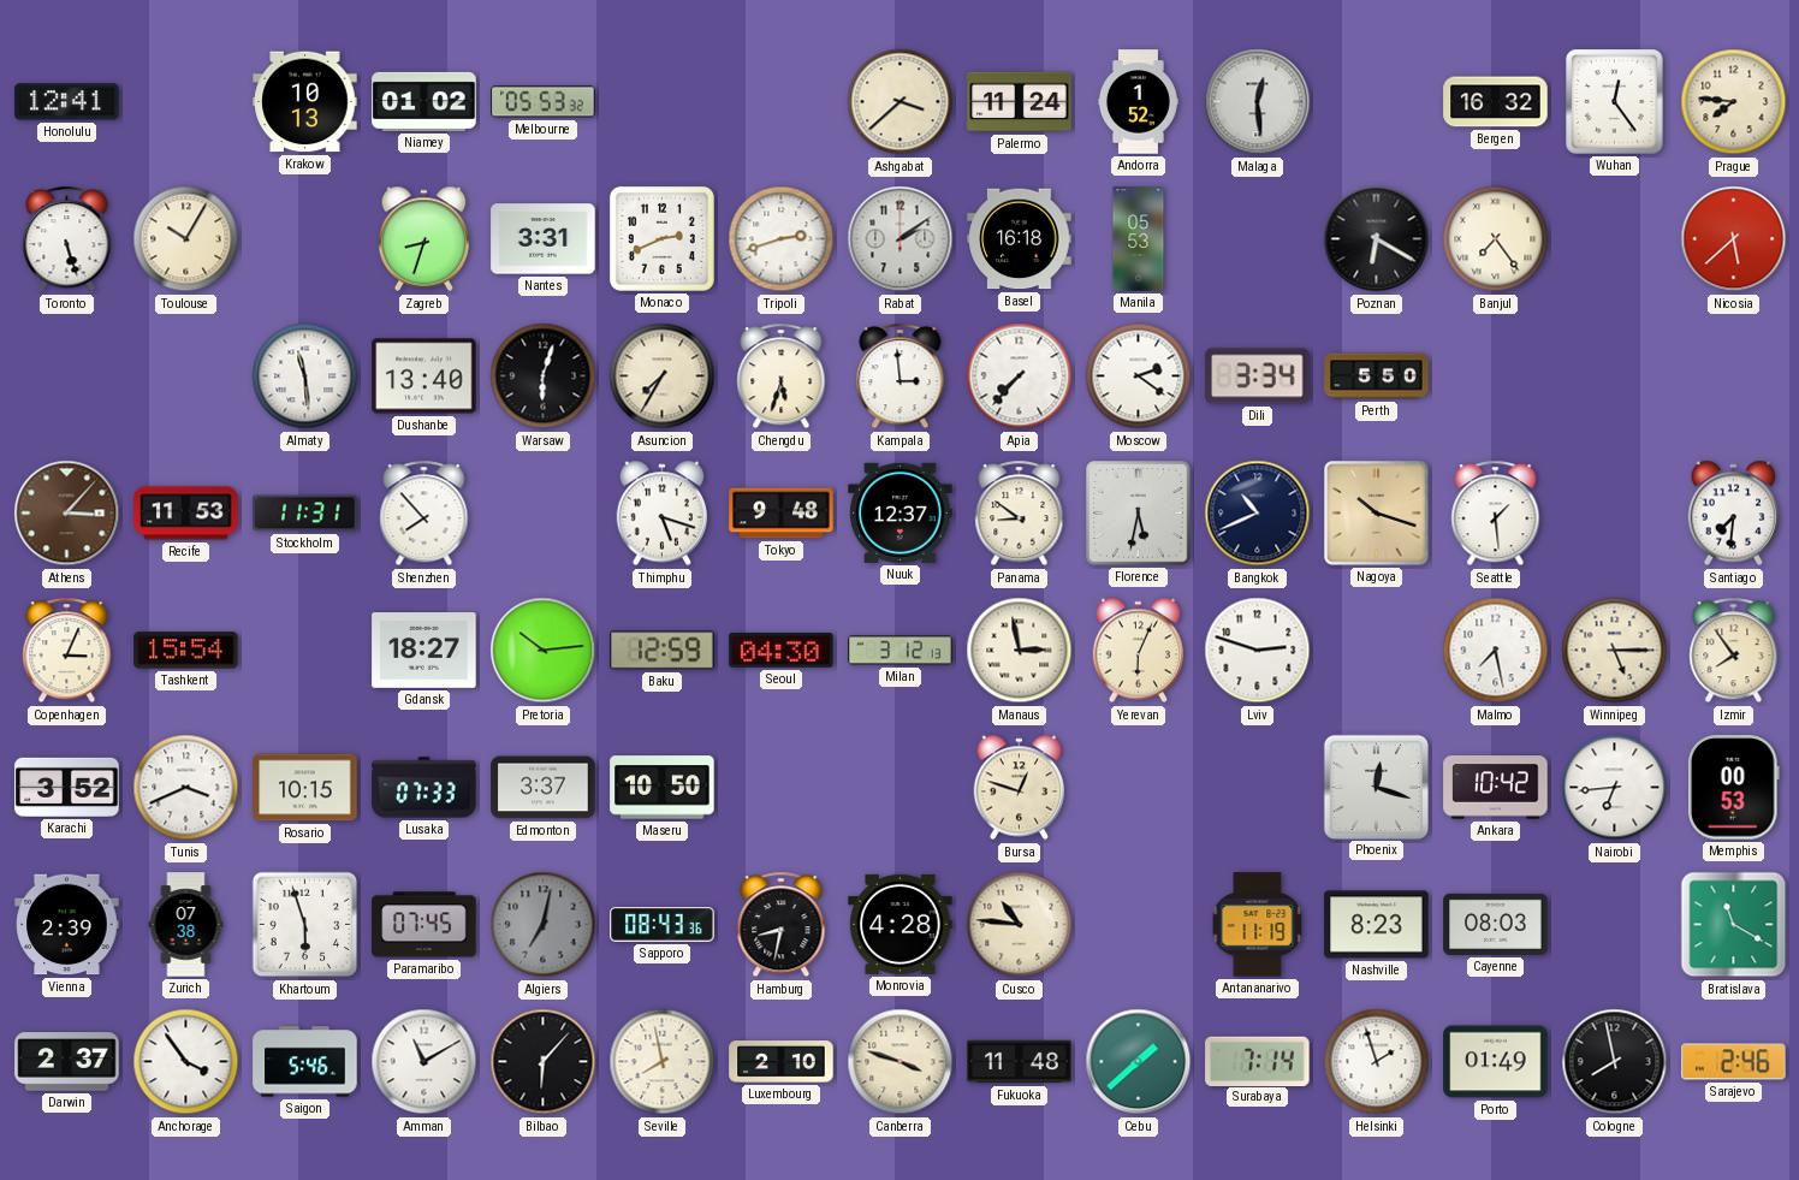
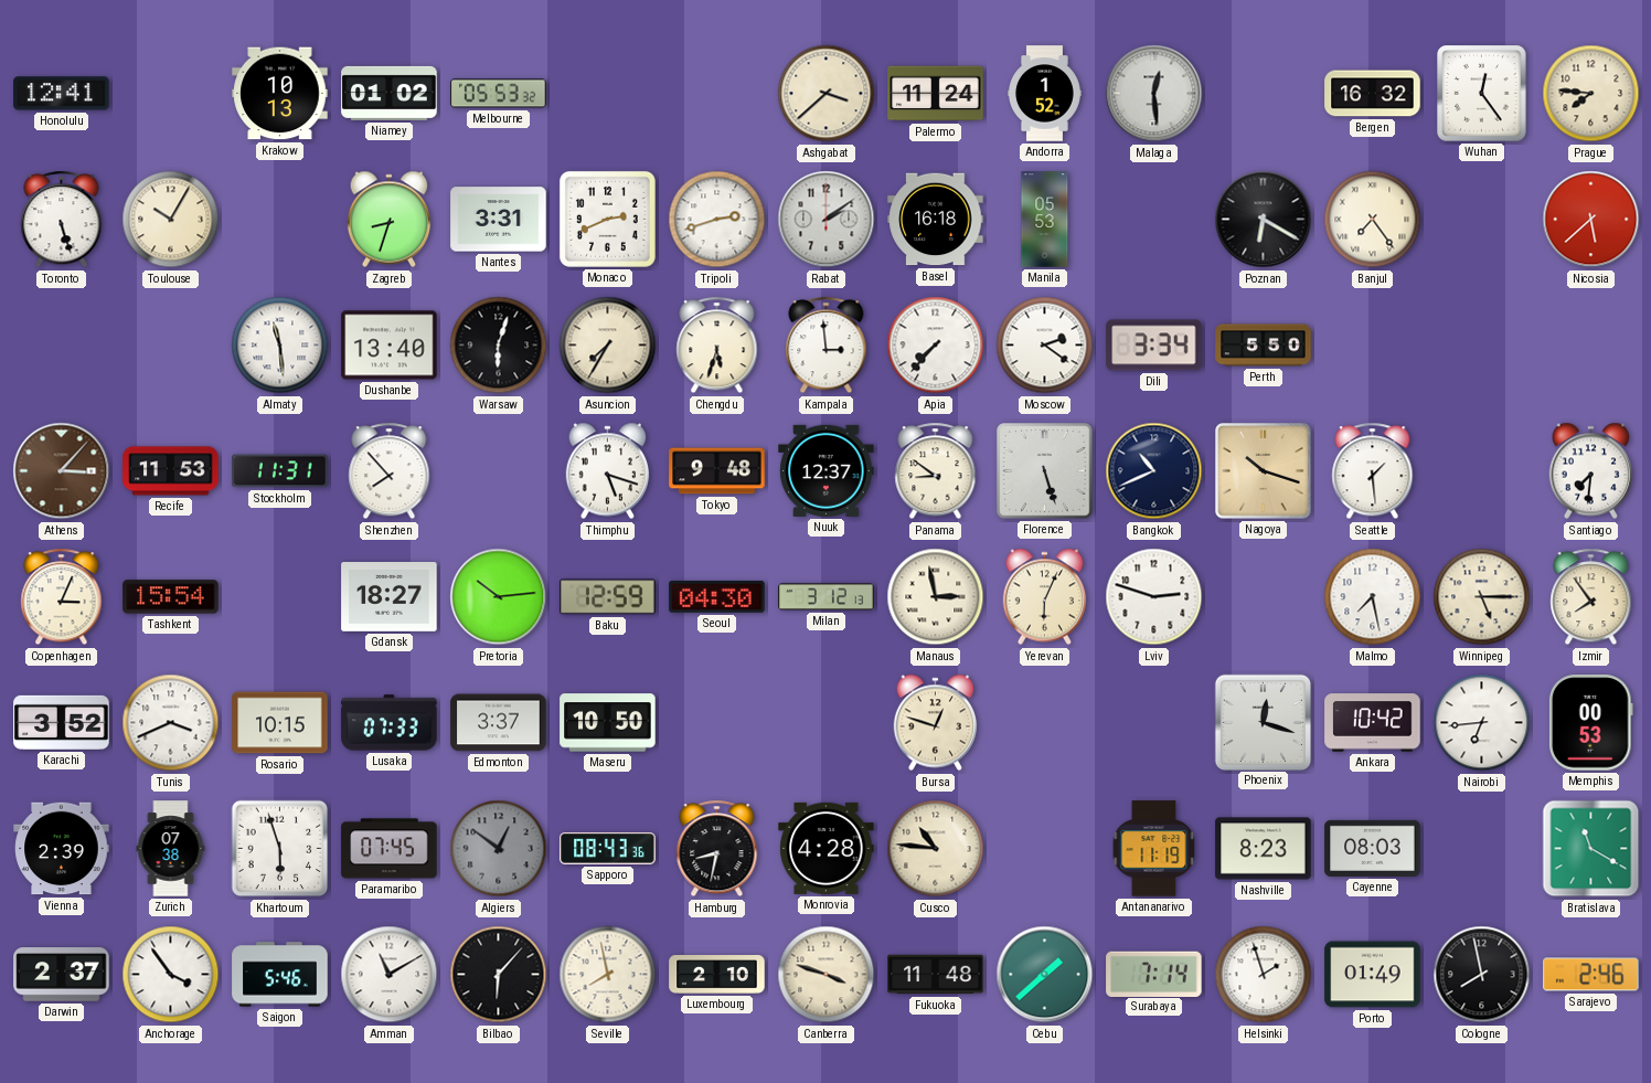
Florence: 5:32 -> 5:27 (1045, 471)
Algiers: 7:02 -> 12:51 (499, 849)
